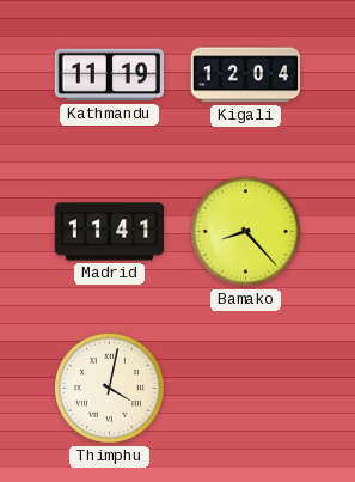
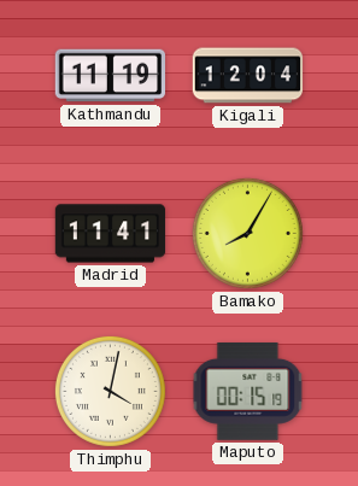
Bamako: 8:23 -> 8:05 (247, 233)
Maputo: none -> 00:15 (248, 391)
